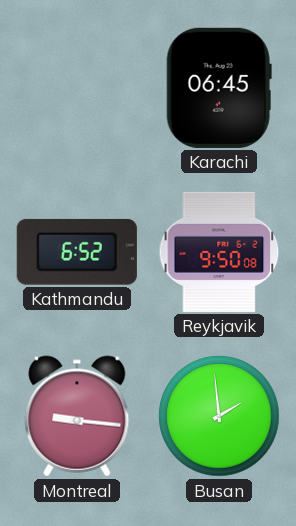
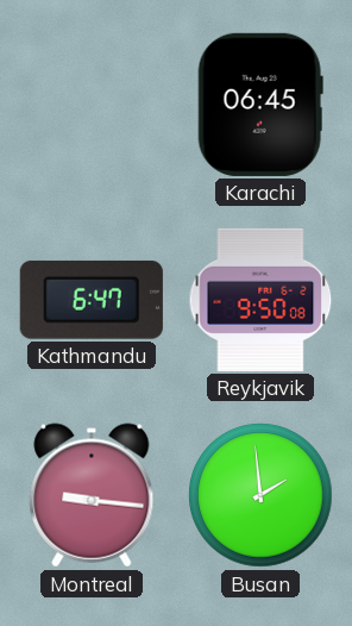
Kathmandu: 6:52 -> 6:47 (92, 300)
